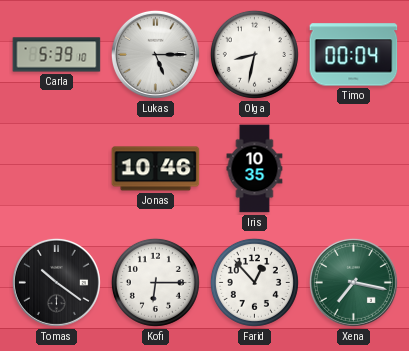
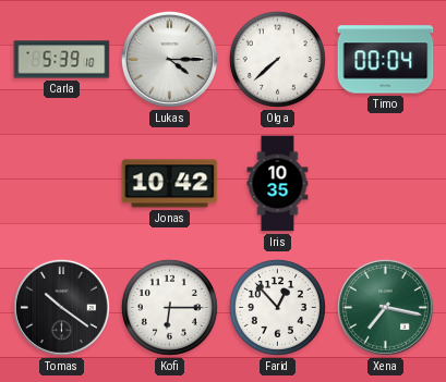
Lukas: 5:15 -> 4:15 (169, 59)
Olga: 8:32 -> 7:38 (277, 59)
Jonas: 10:46 -> 10:42 (170, 184)
